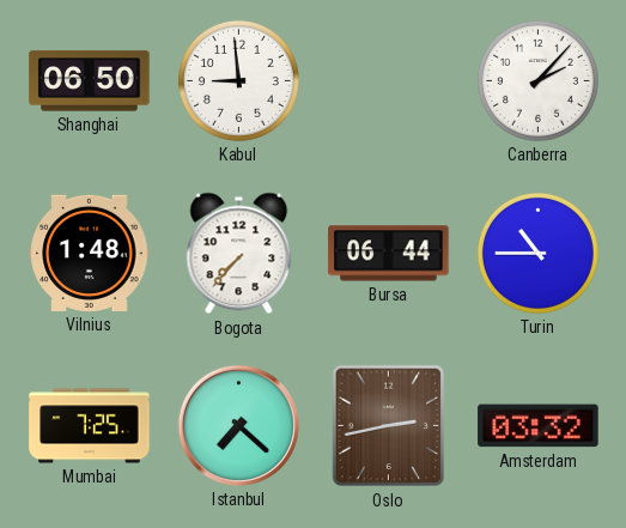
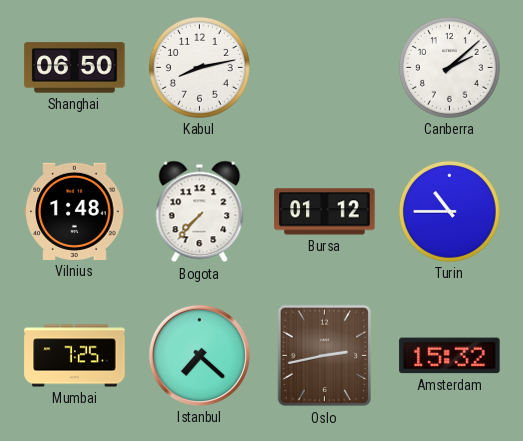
Kabul: 8:59 -> 8:13 (199, 67)
Canberra: 2:07 -> 2:08 (449, 67)
Bursa: 06:44 -> 01:12 (325, 212)
Amsterdam: 03:32 -> 15:32 (450, 356)
